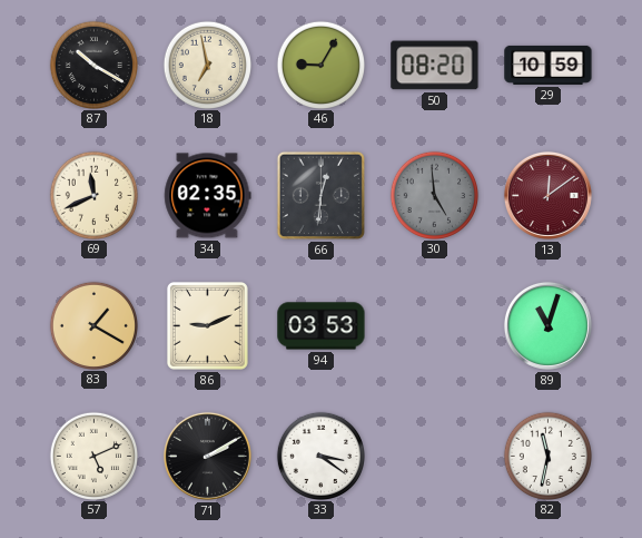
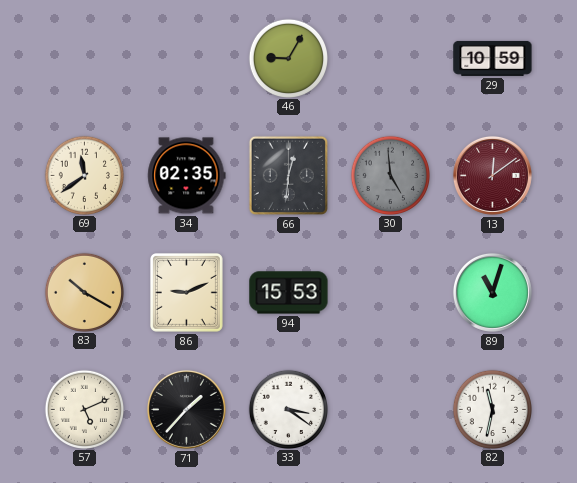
87: 10:20 -> none (93, 65)
18: 6:58 -> none (207, 65)
50: 08:20 -> none (435, 66)
69: 11:41 -> 11:39 (84, 175)
83: 1:20 -> 10:20 (84, 292)
94: 03:53 -> 15:53 (289, 293)
71: 2:10 -> 1:37 (186, 409)
